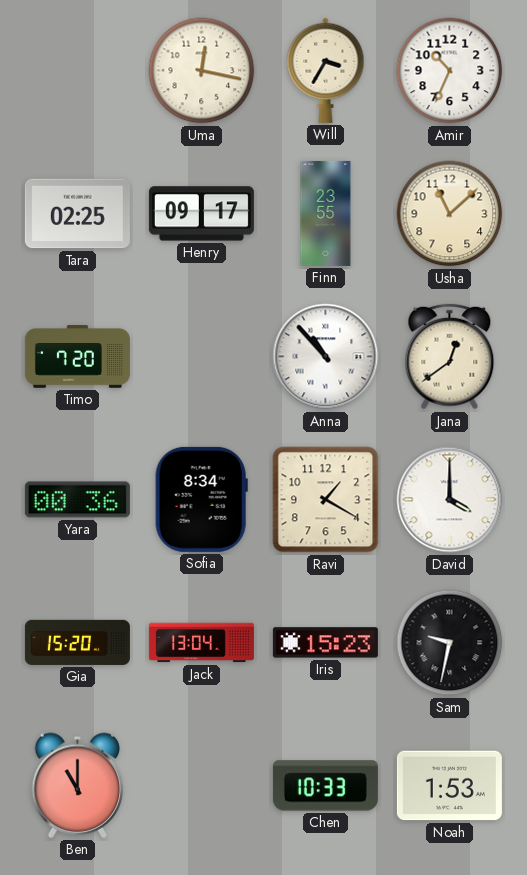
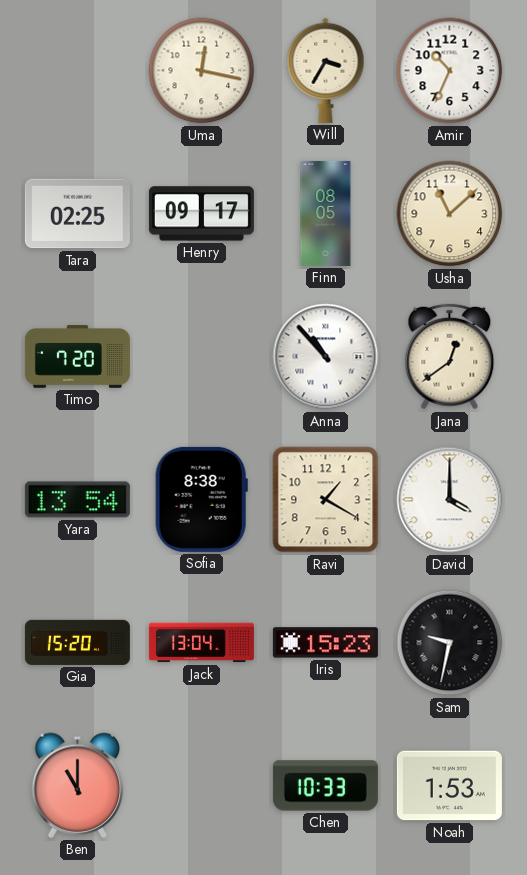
Finn: 23:55 -> 08:05 (326, 213)
Yara: 00:36 -> 13:54 (77, 500)
Sofia: 8:34 -> 8:38 (201, 499)
